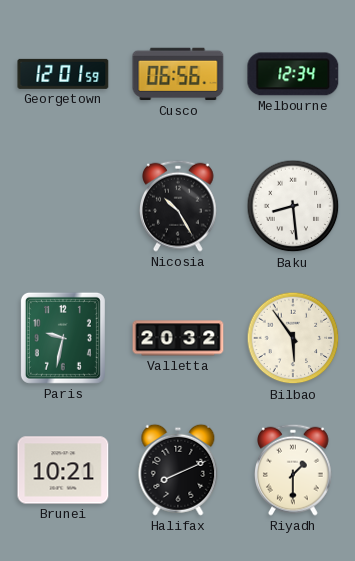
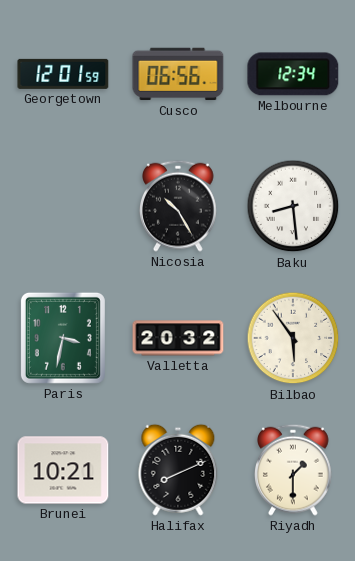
Paris: 9:32 -> 3:32 (63, 338)
